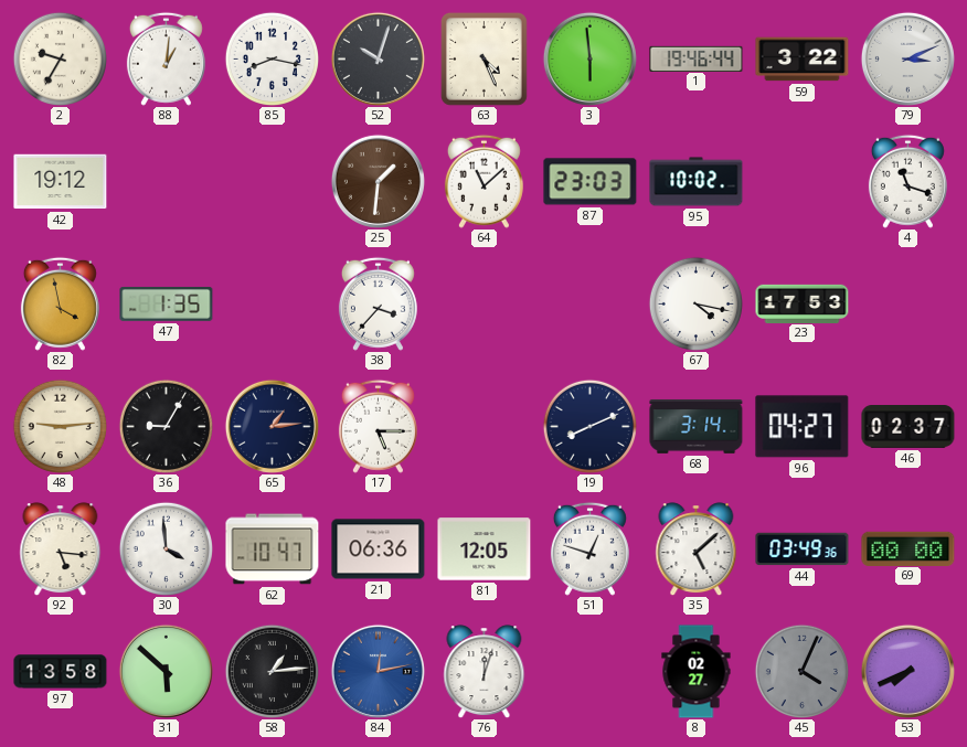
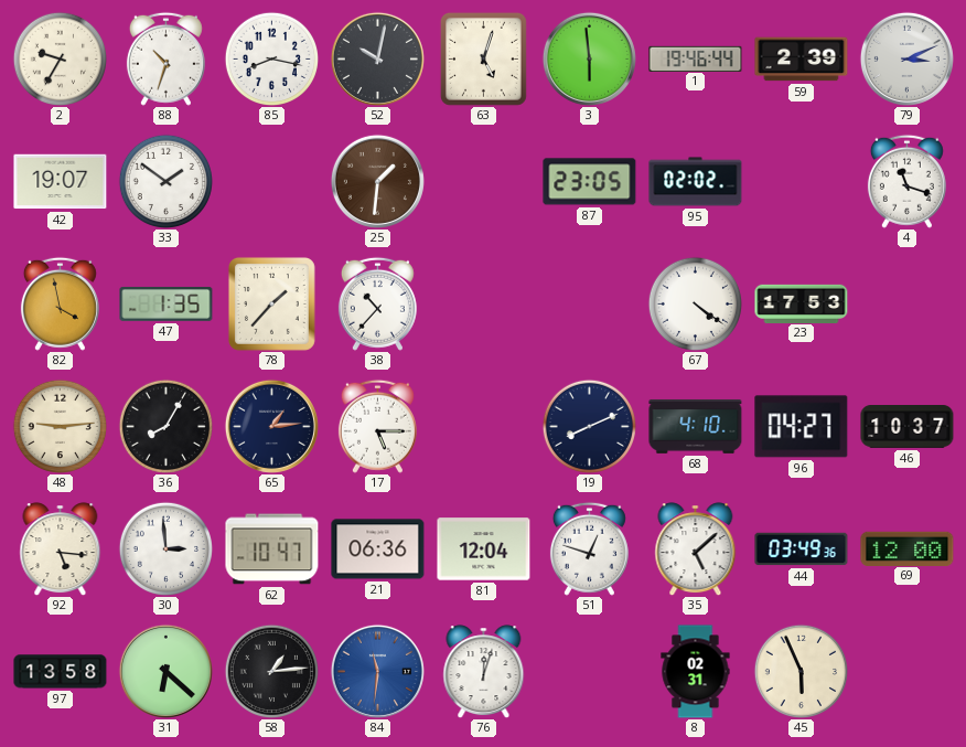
88: 1:01 -> 10:33 (165, 58)
52: 10:03 -> 10:02 (377, 58)
63: 4:26 -> 5:03 (483, 58)
59: 3:22 -> 2:39 (802, 60)
42: 19:12 -> 19:07 (61, 182)
33: none -> 1:51 (165, 181)
64: 11:08 -> none (483, 181)
87: 23:03 -> 23:05 (590, 182)
95: 10:02 -> 02:02 (696, 182)
78: none -> 1:37 (271, 303)
38: 3:37 -> 10:37 (377, 303)
67: 4:17 -> 4:21 (695, 303)
36: 9:05 -> 8:05 (165, 426)
68: 3:14 -> 4:10 (696, 426)
46: 02:37 -> 10:37 (908, 427)
30: 3:59 -> 2:59 (165, 548)
81: 12:05 -> 12:04 (484, 549)
69: 00:00 -> 12:00 (908, 548)
31: 5:52 -> 6:22 (165, 671)
84: 12:13 -> 11:31 (377, 671)
8: 02:27 -> 02:31 (696, 672)
45: 4:04 -> 5:56 (801, 671)
45 dial: grey -> cream (801, 671)
53: 7:41 -> none (907, 671)
